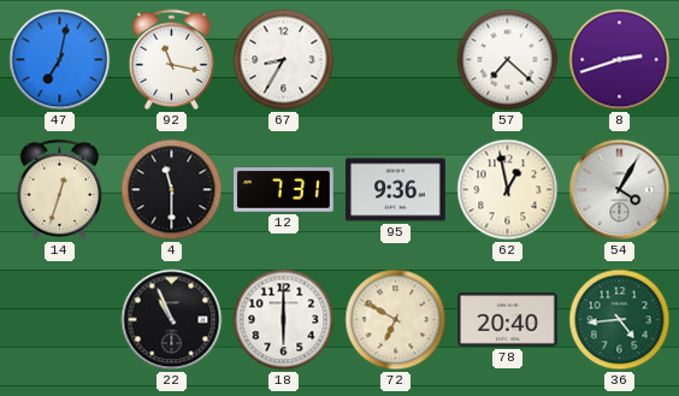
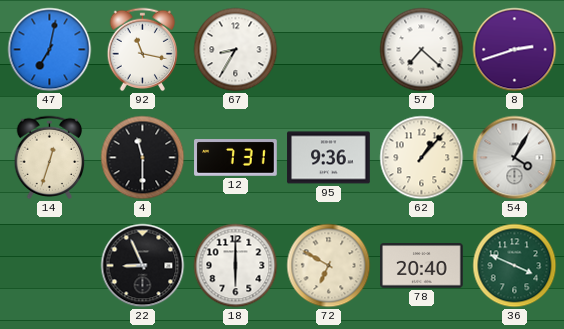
62: 12:58 -> 1:07 (422, 158)
22: 10:56 -> 8:56 (143, 266)
36: 4:44 -> 3:49 (515, 266)
